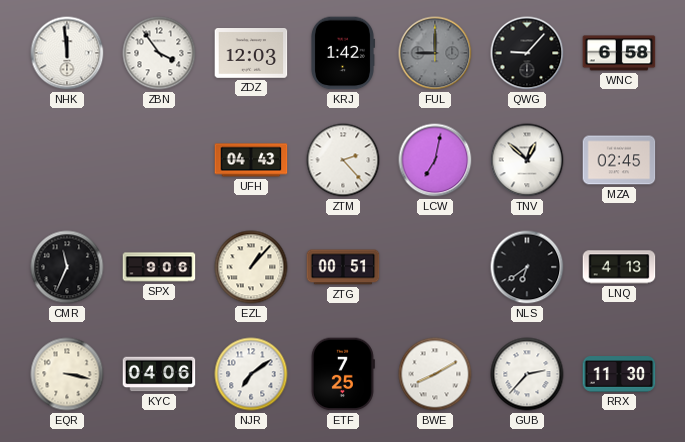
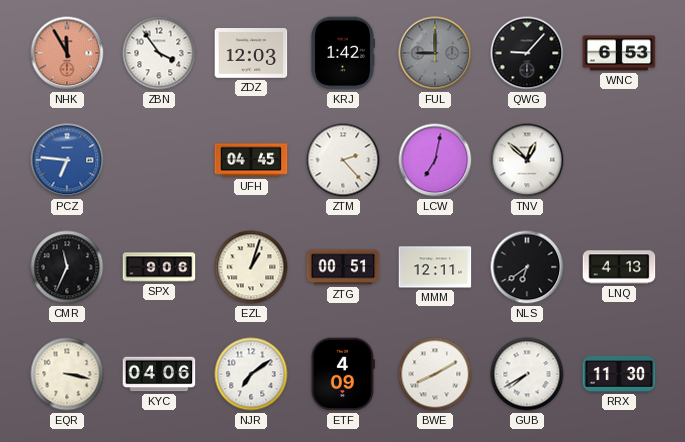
NHK: 11:59 -> 11:55 (67, 53)
NHK dial: white -> salmon (67, 53)
WNC: 6:58 -> 6:53 (619, 53)
PCZ: none -> 6:46 (67, 160)
UFH: 04:43 -> 04:45 (251, 160)
MZA: 02:45 -> none (619, 160)
EZL: 1:07 -> 1:03 (251, 267)
MMM: none -> 12:11 (435, 267)
ETF: 7:25 -> 4:09 (343, 374)
GUB: 2:37 -> 7:40 (527, 374)
